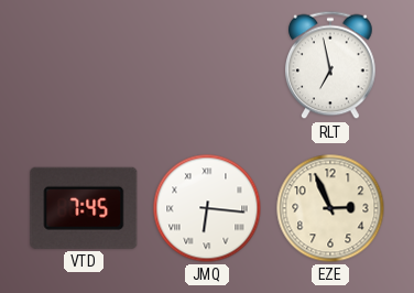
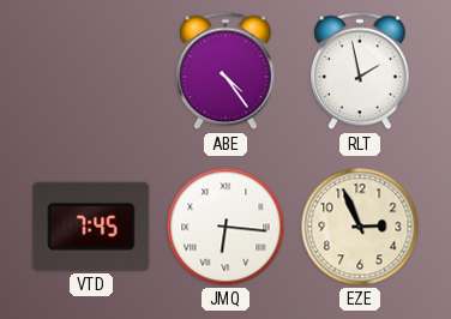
ABE: none -> 4:24 (225, 71)
RLT: 6:58 -> 1:58 (360, 71)
